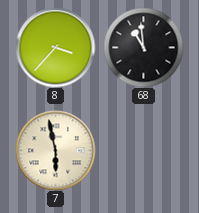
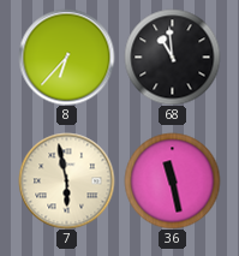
8: 3:37 -> 6:37 (66, 56)
36: none -> 11:28 (172, 180)
